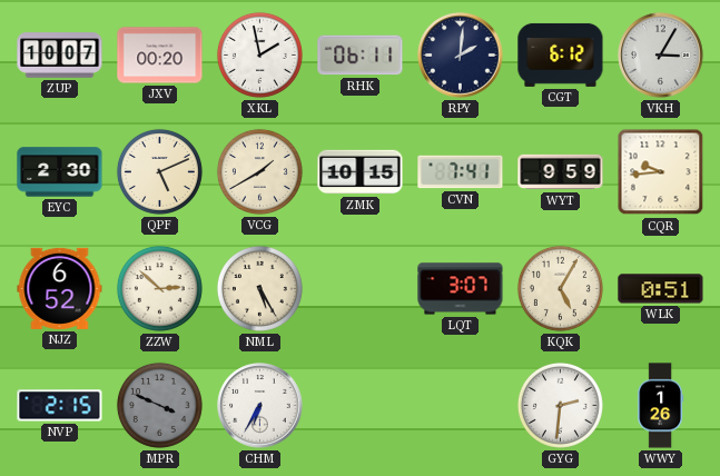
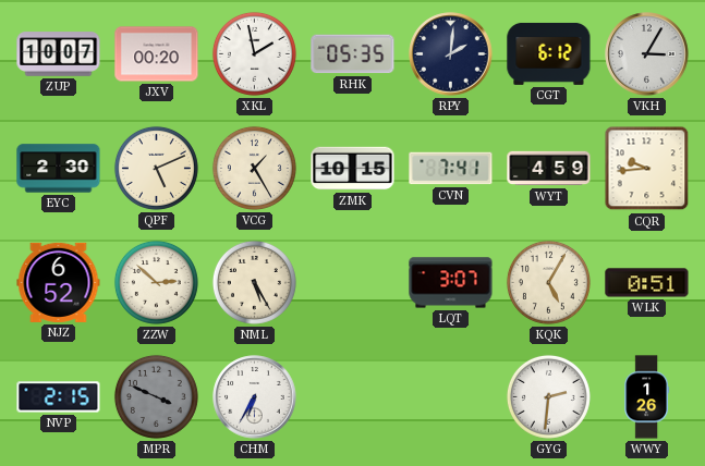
RHK: 06:11 -> 05:35 (353, 54)
VCG: 1:40 -> 1:25 (254, 168)
WYT: 9:59 -> 4:59 (549, 169)
